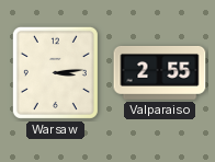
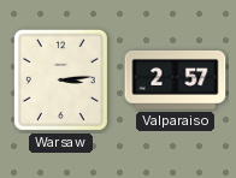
Valparaiso: 2:55 -> 2:57 (176, 79)
